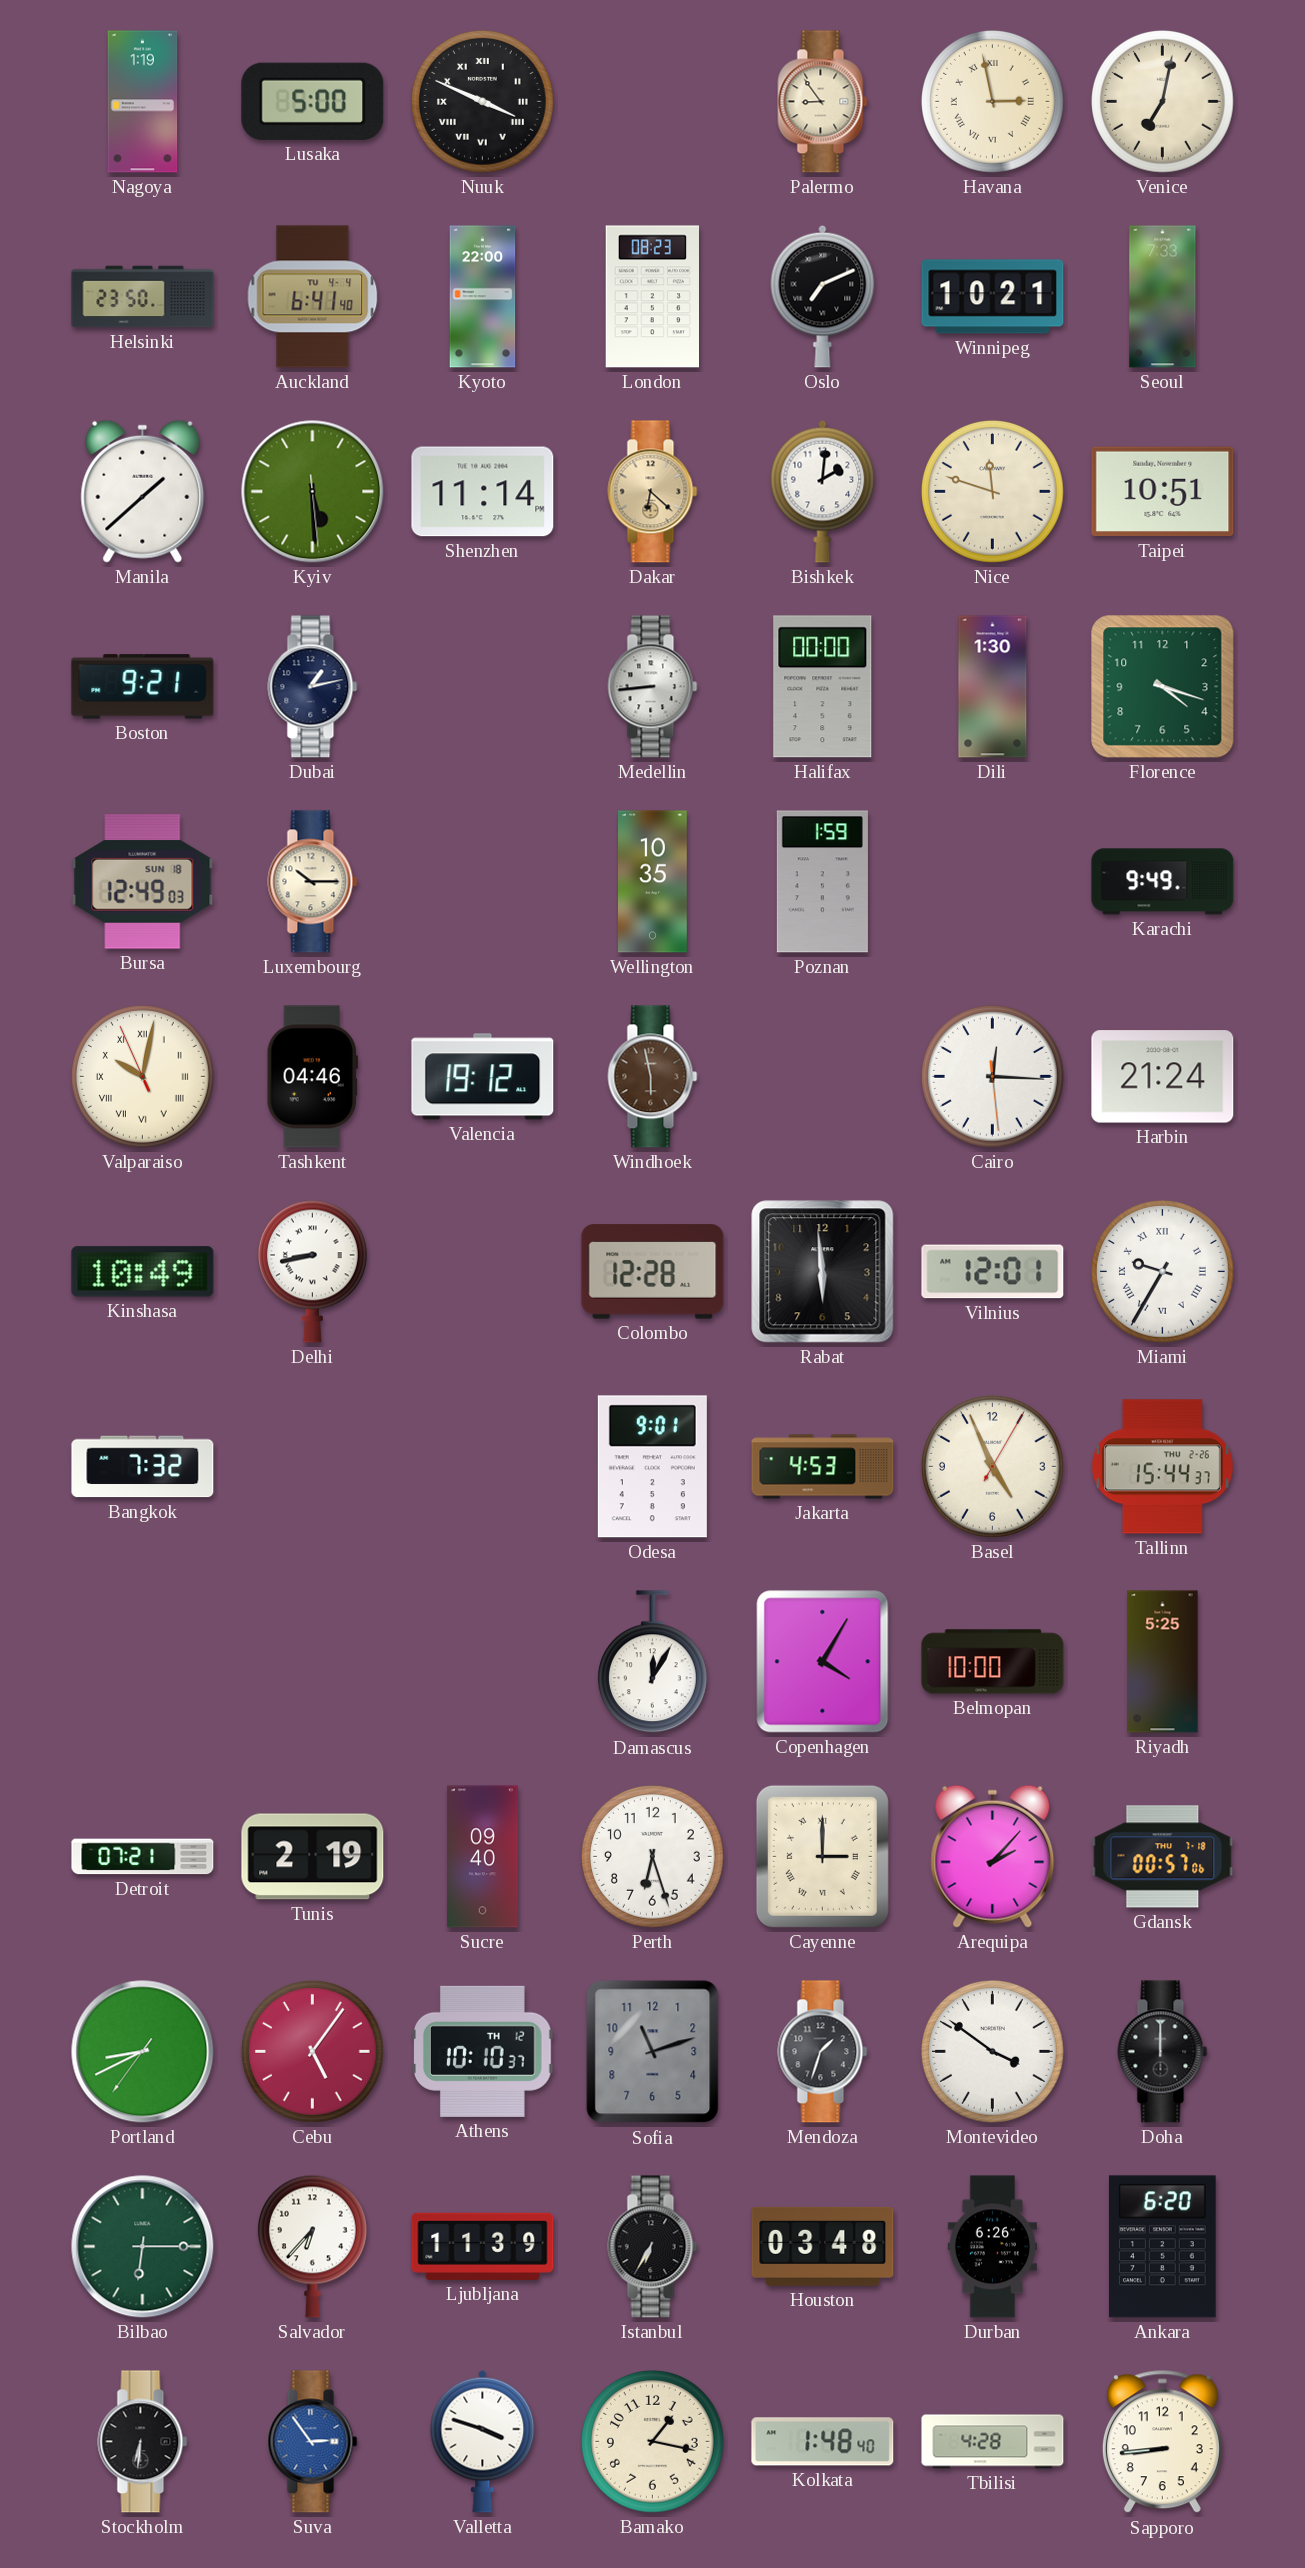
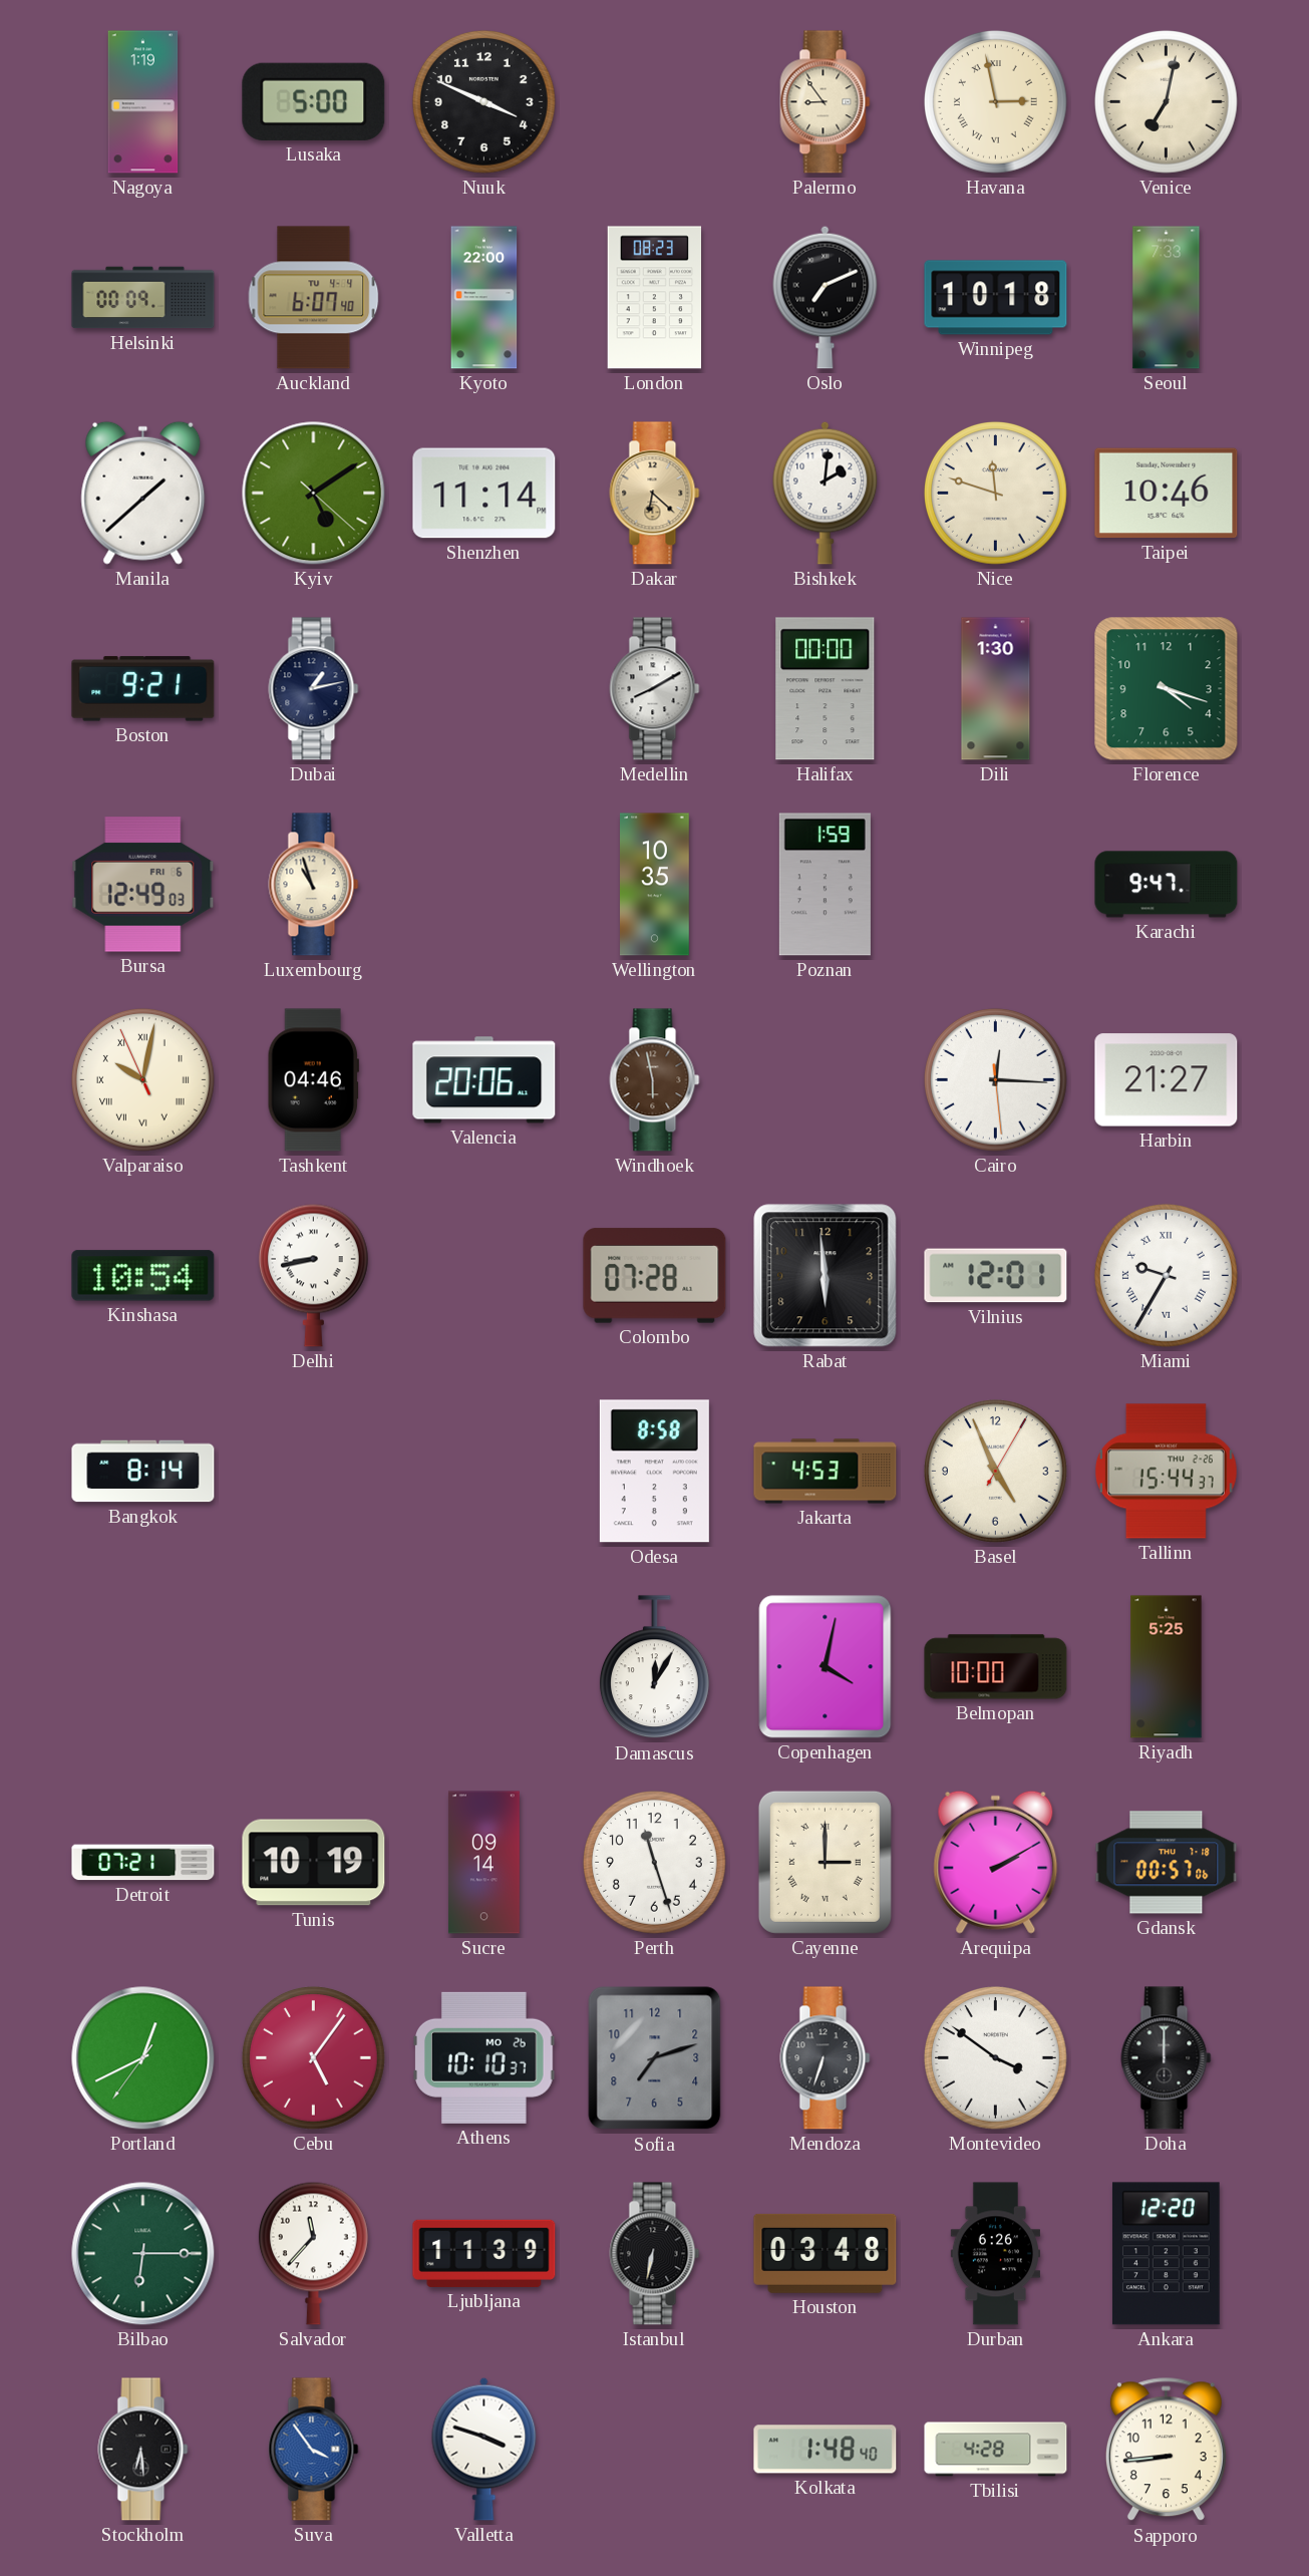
Nuuk numerals: Roman -> Arabic (483, 101)
Helsinki: 23:50 -> 00:09 (143, 298)
Auckland: 6:41 -> 6:07 (314, 298)
Winnipeg: 10:21 -> 10:18 (996, 298)
Kyiv: 5:29 -> 5:09 (314, 494)
Taipei: 10:51 -> 10:46 (1167, 494)
Medellin: 8:44 -> 8:10 (655, 689)
Bursa date: SUN 18 -> FRI 6 (143, 885)
Luxembourg: 10:15 -> 10:57 (314, 885)
Karachi: 9:49 -> 9:47 (1167, 885)
Valencia: 19:12 -> 20:06 (484, 1080)
Harbin: 21:24 -> 21:27 (1167, 1080)
Kinshasa: 10:49 -> 10:54 (143, 1276)
Colombo: 12:28 -> 07:28 (655, 1276)
Bangkok: 7:32 -> 8:14 (143, 1472)
Odesa: 9:01 -> 8:58 (654, 1472)
Copenhagen: 4:05 -> 4:02 (826, 1667)
Tunis: 2:19 -> 10:19 (314, 1863)
Sucre: 09:40 -> 09:14 (483, 1863)
Perth: 6:27 -> 11:27 (654, 1862)
Arequipa: 2:07 -> 2:10 (996, 1862)
Portland: 8:40 -> 12:40 (143, 2058)
Athens date: TH 12 -> MO 26 (484, 2057)
Sofia: 11:12 -> 7:12 (655, 2058)
Mendoza: 1:33 -> 6:33 (826, 2058)
Salvador: 6:37 -> 11:37 (313, 2253)
Istanbul: 6:35 -> 6:32 (655, 2254)
Ankara: 6:20 -> 12:20 (1167, 2254)
Stockholm: 6:31 -> 6:29 (143, 2450)
Suva: 2:54 -> 3:54 (314, 2450)
Bamako: 1:17 -> none (652, 2441)
